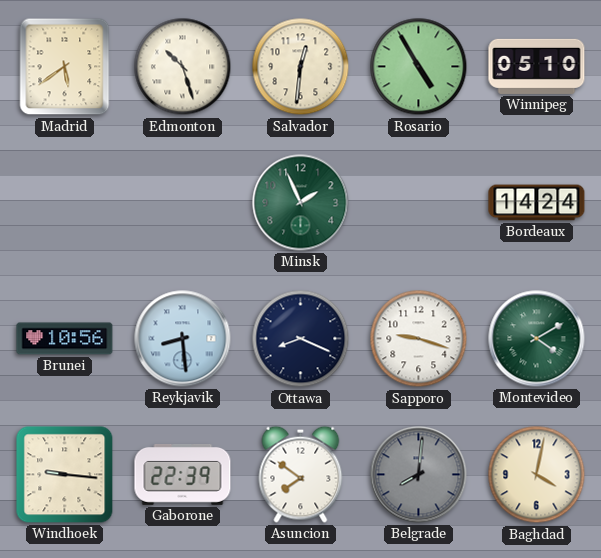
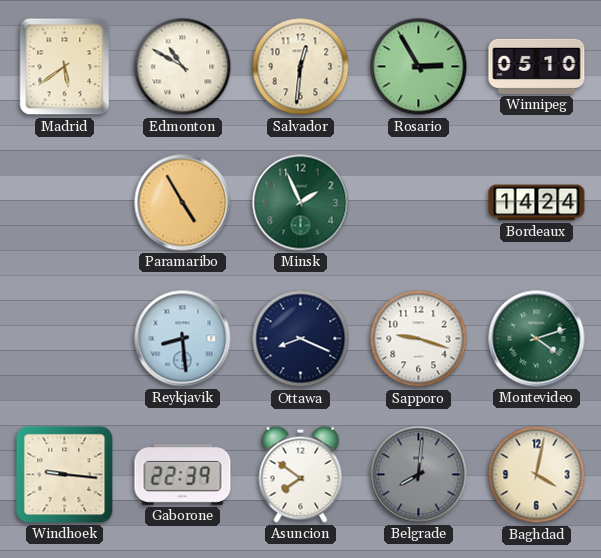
Edmonton: 10:27 -> 10:50 (183, 67)
Rosario: 4:55 -> 2:55 (419, 67)
Paramaribo: none -> 4:55 (183, 203)
Brunei: 10:56 -> none (65, 339)
Montevideo: 4:10 -> 4:12 (537, 339)
